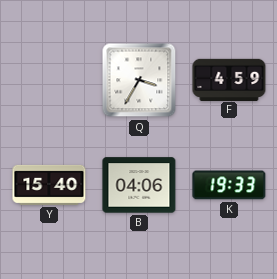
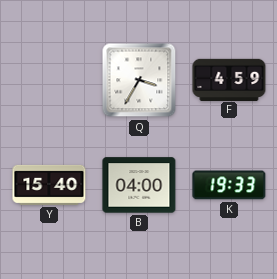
B: 04:06 -> 04:00 (139, 185)
